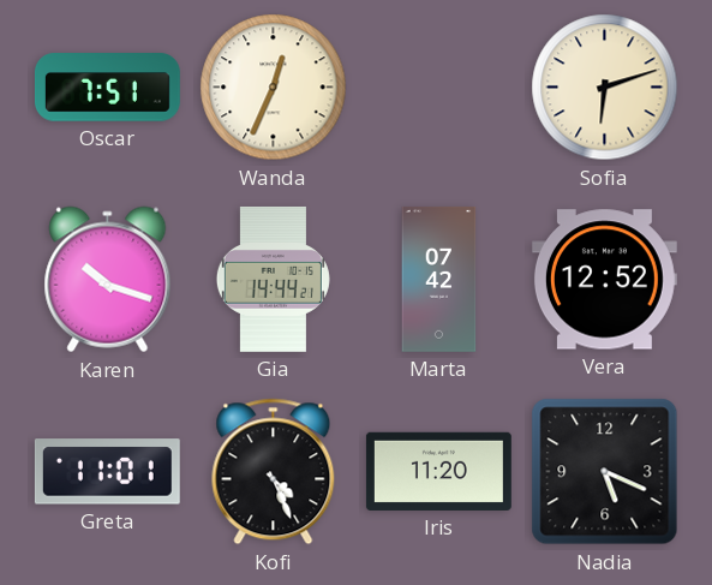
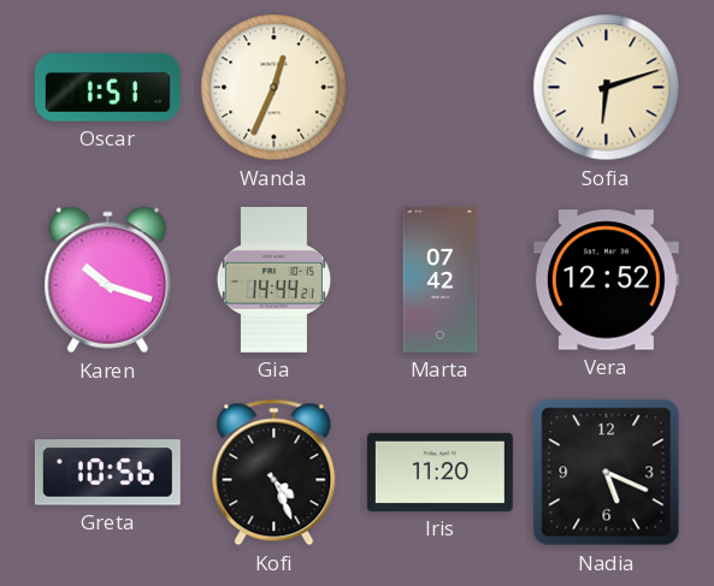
Oscar: 7:51 -> 1:51 (107, 88)
Greta: 11:01 -> 10:56 (107, 473)
